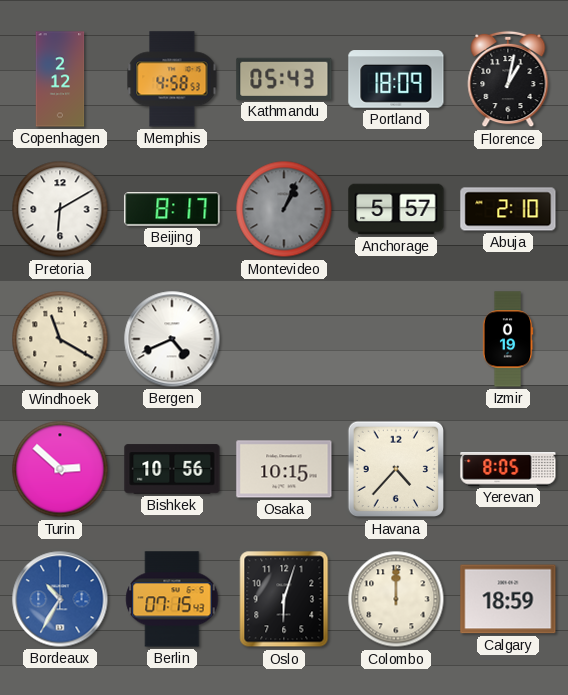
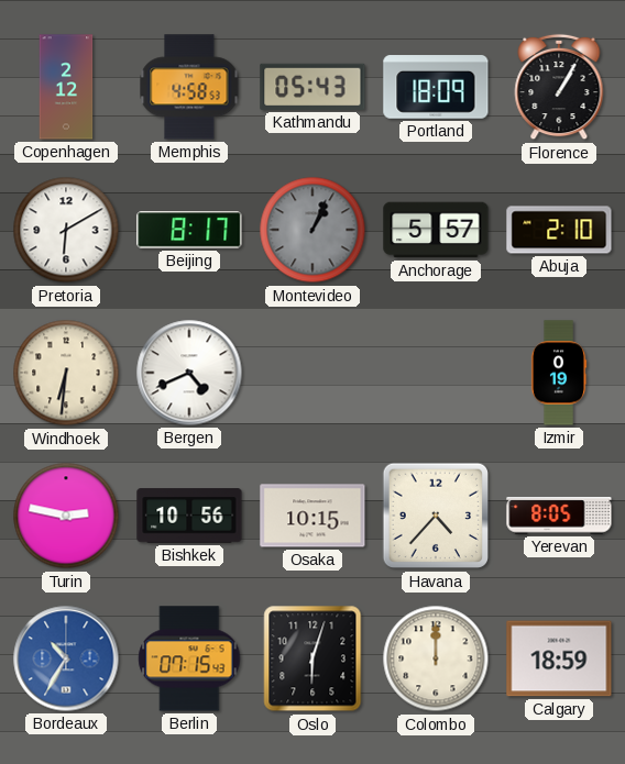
Florence: 1:02 -> 1:05 (559, 87)
Windhoek: 11:20 -> 6:31 (66, 373)
Turin: 2:52 -> 2:47 (66, 516)
